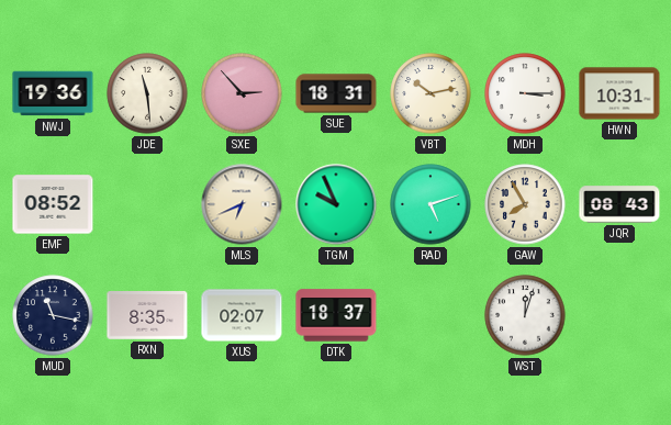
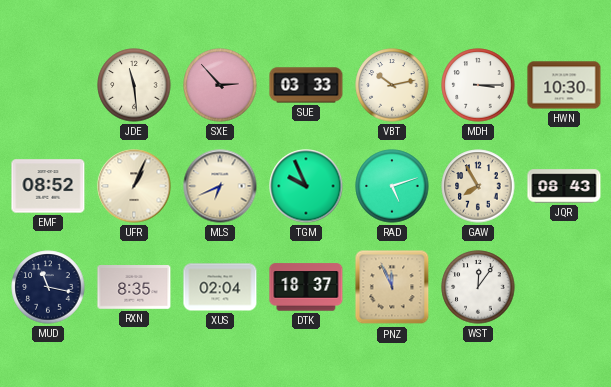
NWJ: 19:36 -> none (53, 93)
SUE: 18:31 -> 03:33 (306, 85)
HWN: 10:31 -> 10:30 (564, 85)
UFR: none -> 1:04 (134, 186)
XUS: 02:07 -> 02:04 (220, 287)
PNZ: none -> 11:56 (392, 287)
WST: 12:03 -> 12:06 (478, 287)
